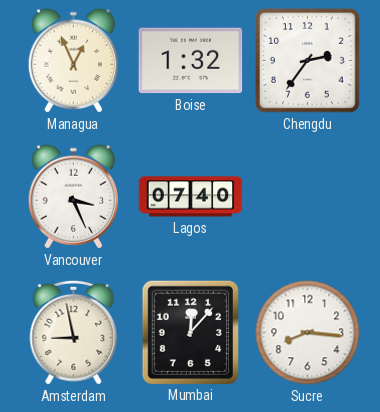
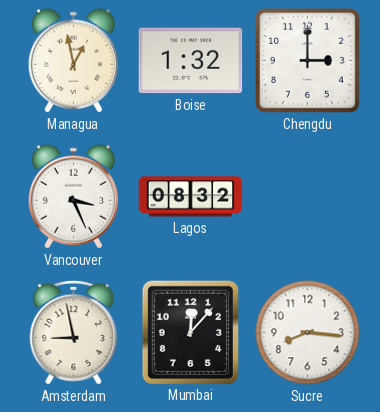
Managua: 12:56 -> 12:58 (74, 61)
Chengdu: 2:36 -> 3:00 (308, 61)
Lagos: 07:40 -> 08:32 (191, 197)
